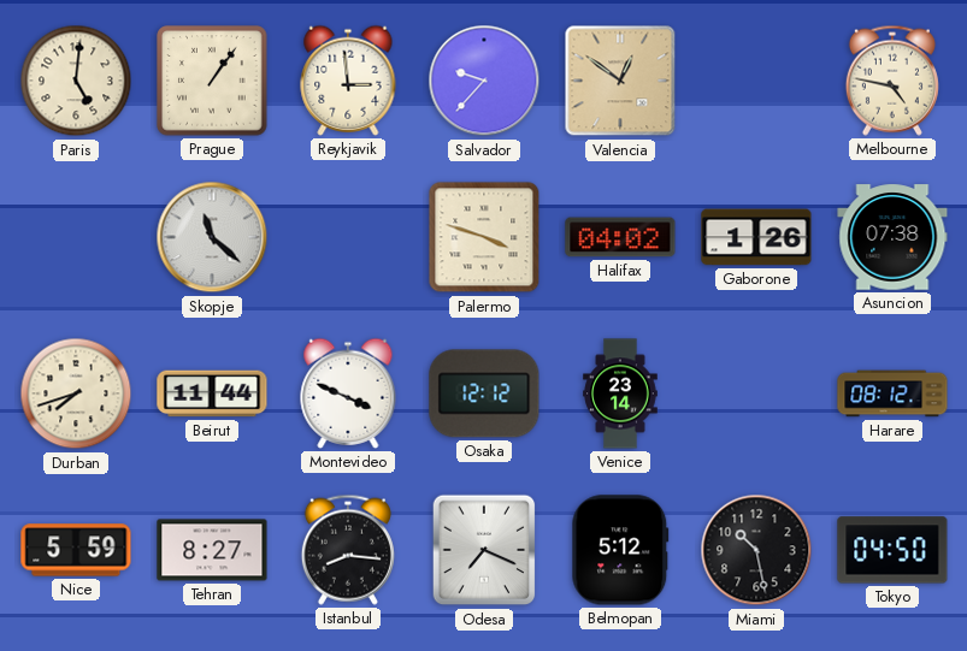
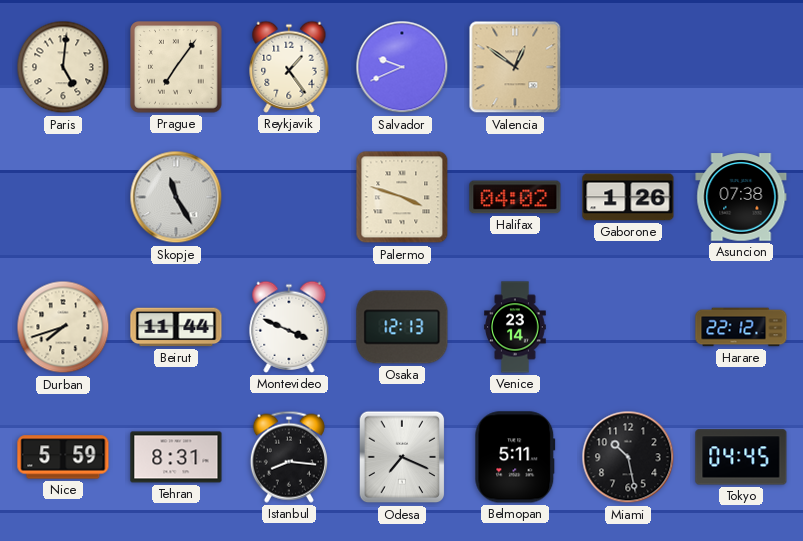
Prague: 1:06 -> 7:06 (176, 67)
Reykjavik: 2:59 -> 1:24 (289, 67)
Salvador: 9:37 -> 9:41 (402, 67)
Melbourne: 4:47 -> none (892, 81)
Skopje: 11:22 -> 11:25 (176, 197)
Osaka: 12:12 -> 12:13 (402, 327)
Harare: 08:12 -> 22:12 (741, 327)
Tehran: 8:27 -> 8:31 (176, 457)
Belmopan: 5:12 -> 5:11 (515, 457)
Tokyo: 04:50 -> 04:45 (741, 457)
